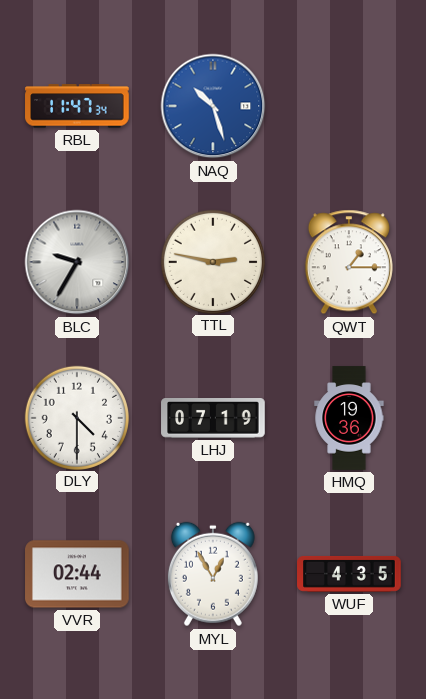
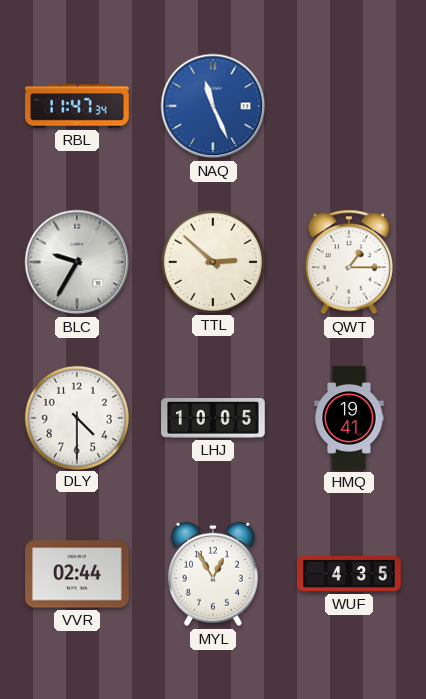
NAQ: 10:27 -> 11:26 (213, 106)
TTL: 2:47 -> 2:52 (212, 261)
LHJ: 07:19 -> 10:05 (213, 419)
HMQ: 19:36 -> 19:41 (349, 418)
